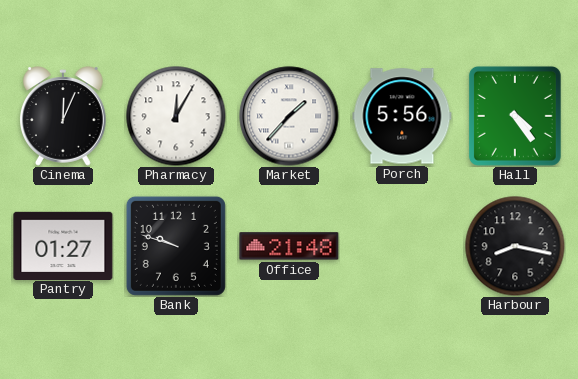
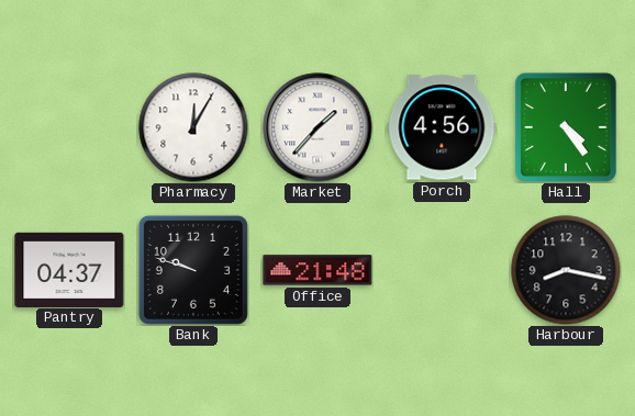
Cinema: 12:04 -> none (64, 116)
Porch: 5:56 -> 4:56 (442, 127)
Pantry: 01:27 -> 04:37 (69, 269)
